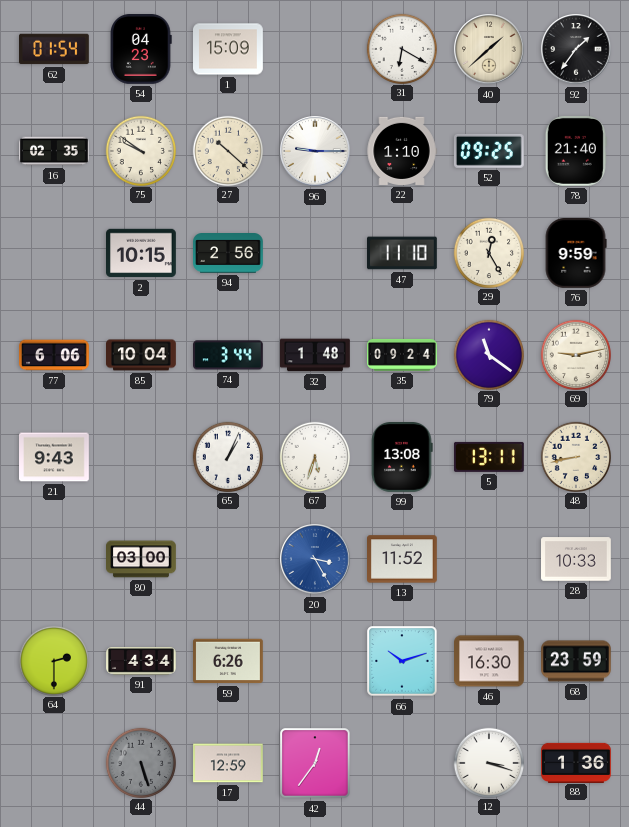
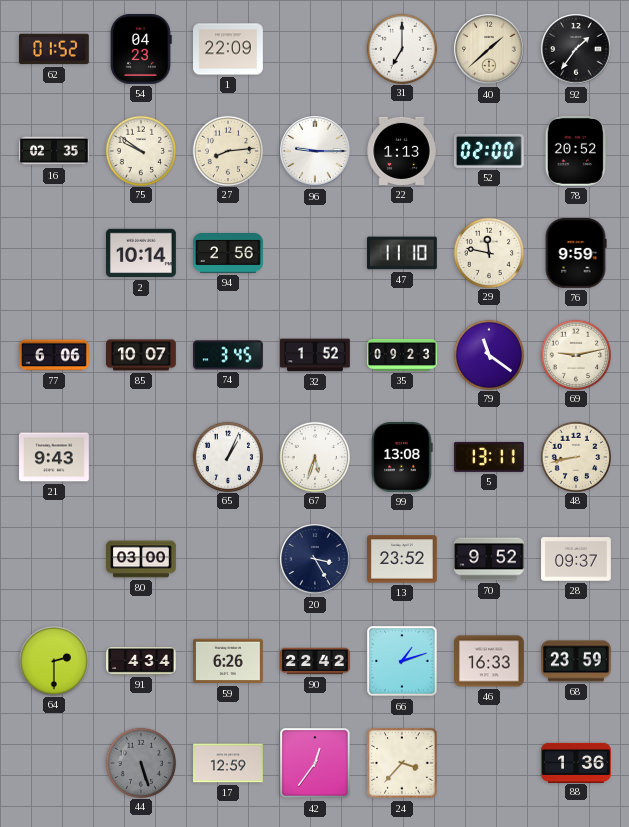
62: 01:54 -> 01:52 (55, 49)
1: 15:09 -> 22:09 (229, 49)
31: 6:20 -> 7:00 (401, 48)
27: 10:22 -> 8:14 (227, 150)
22: 1:10 -> 1:13 (402, 151)
52: 09:25 -> 02:00 (489, 151)
78: 21:40 -> 20:52 (576, 151)
2: 10:15 -> 10:14 (142, 253)
29: 12:25 -> 11:47 (488, 252)
85: 10:04 -> 10:07 (142, 355)
74: 3:44 -> 3:45 (229, 355)
32: 1:48 -> 1:52 (316, 355)
35: 09:24 -> 09:23 (403, 355)
20 dial: blue -> navy (315, 559)
13: 11:52 -> 23:52 (403, 559)
70: none -> 9:52 (490, 559)
28: 10:33 -> 09:37 (577, 559)
90: none -> 22:42 (315, 661)
66: 10:12 -> 1:12 (402, 661)
46: 16:30 -> 16:33 (490, 661)
24: none -> 3:37 (402, 763)
12: 3:18 -> none (488, 762)
